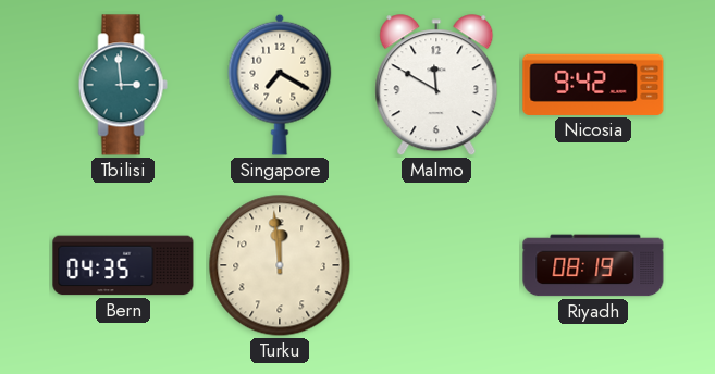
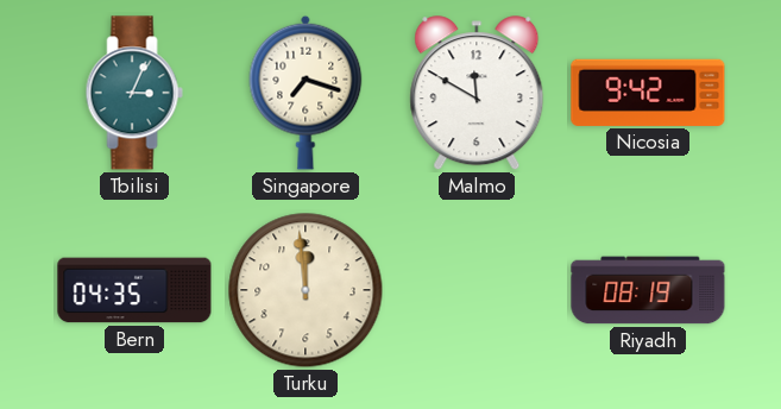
Tbilisi: 2:59 -> 3:04 (134, 93)
Singapore: 7:20 -> 7:18 (306, 93)
